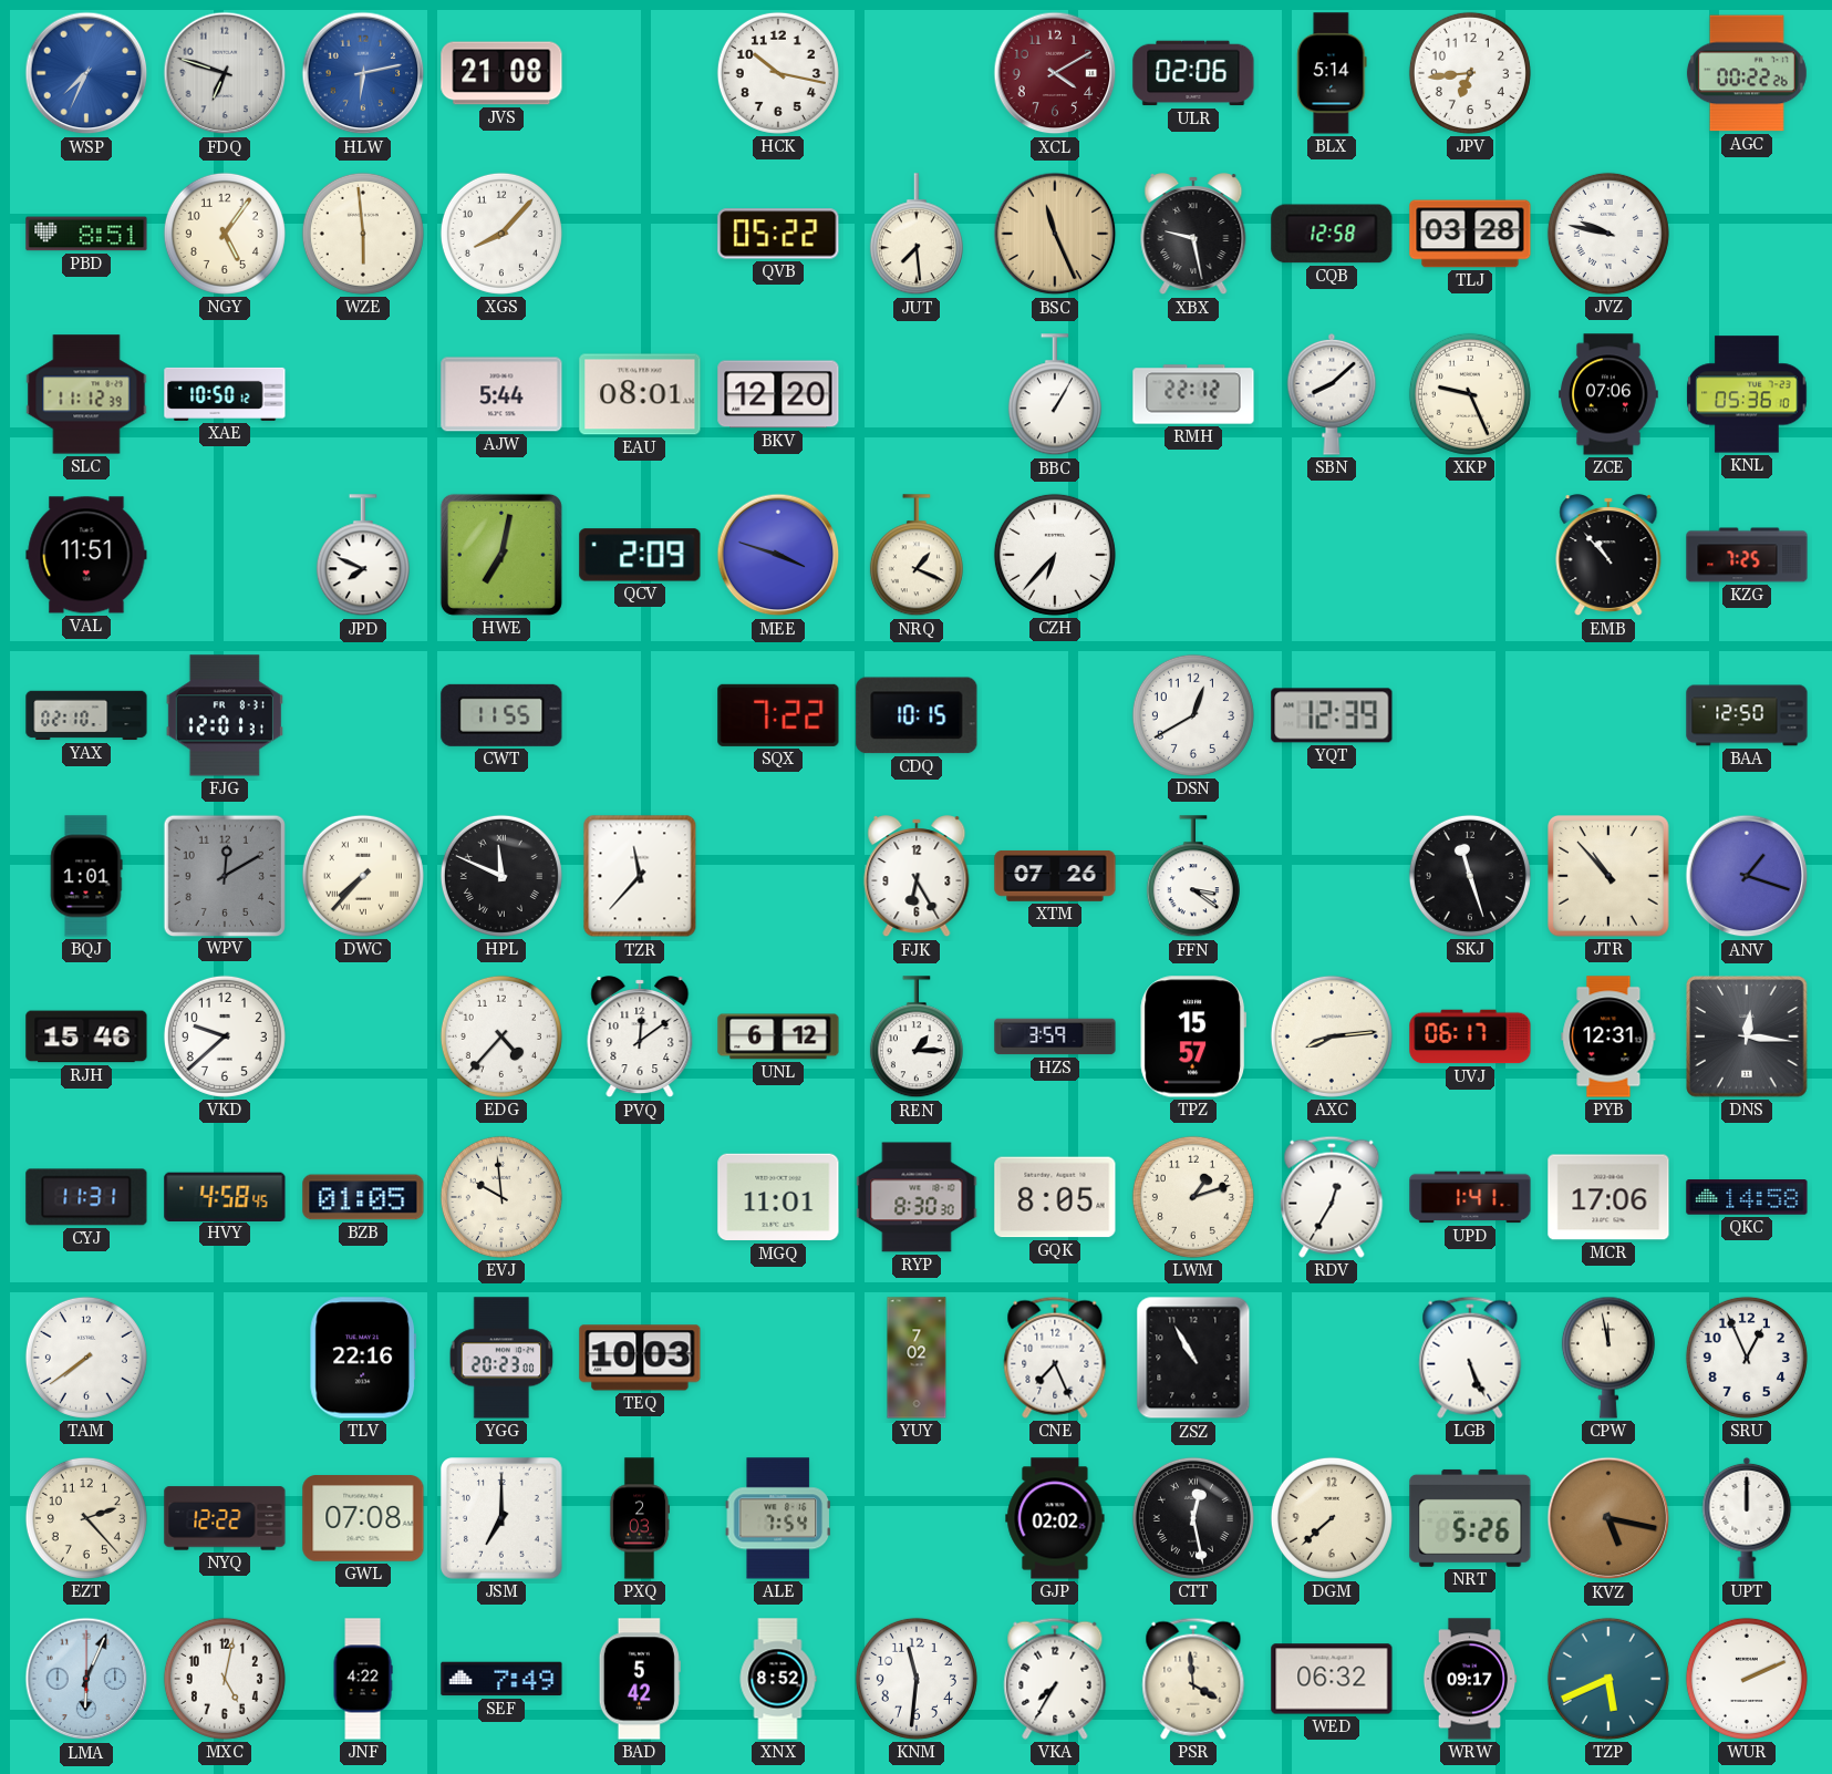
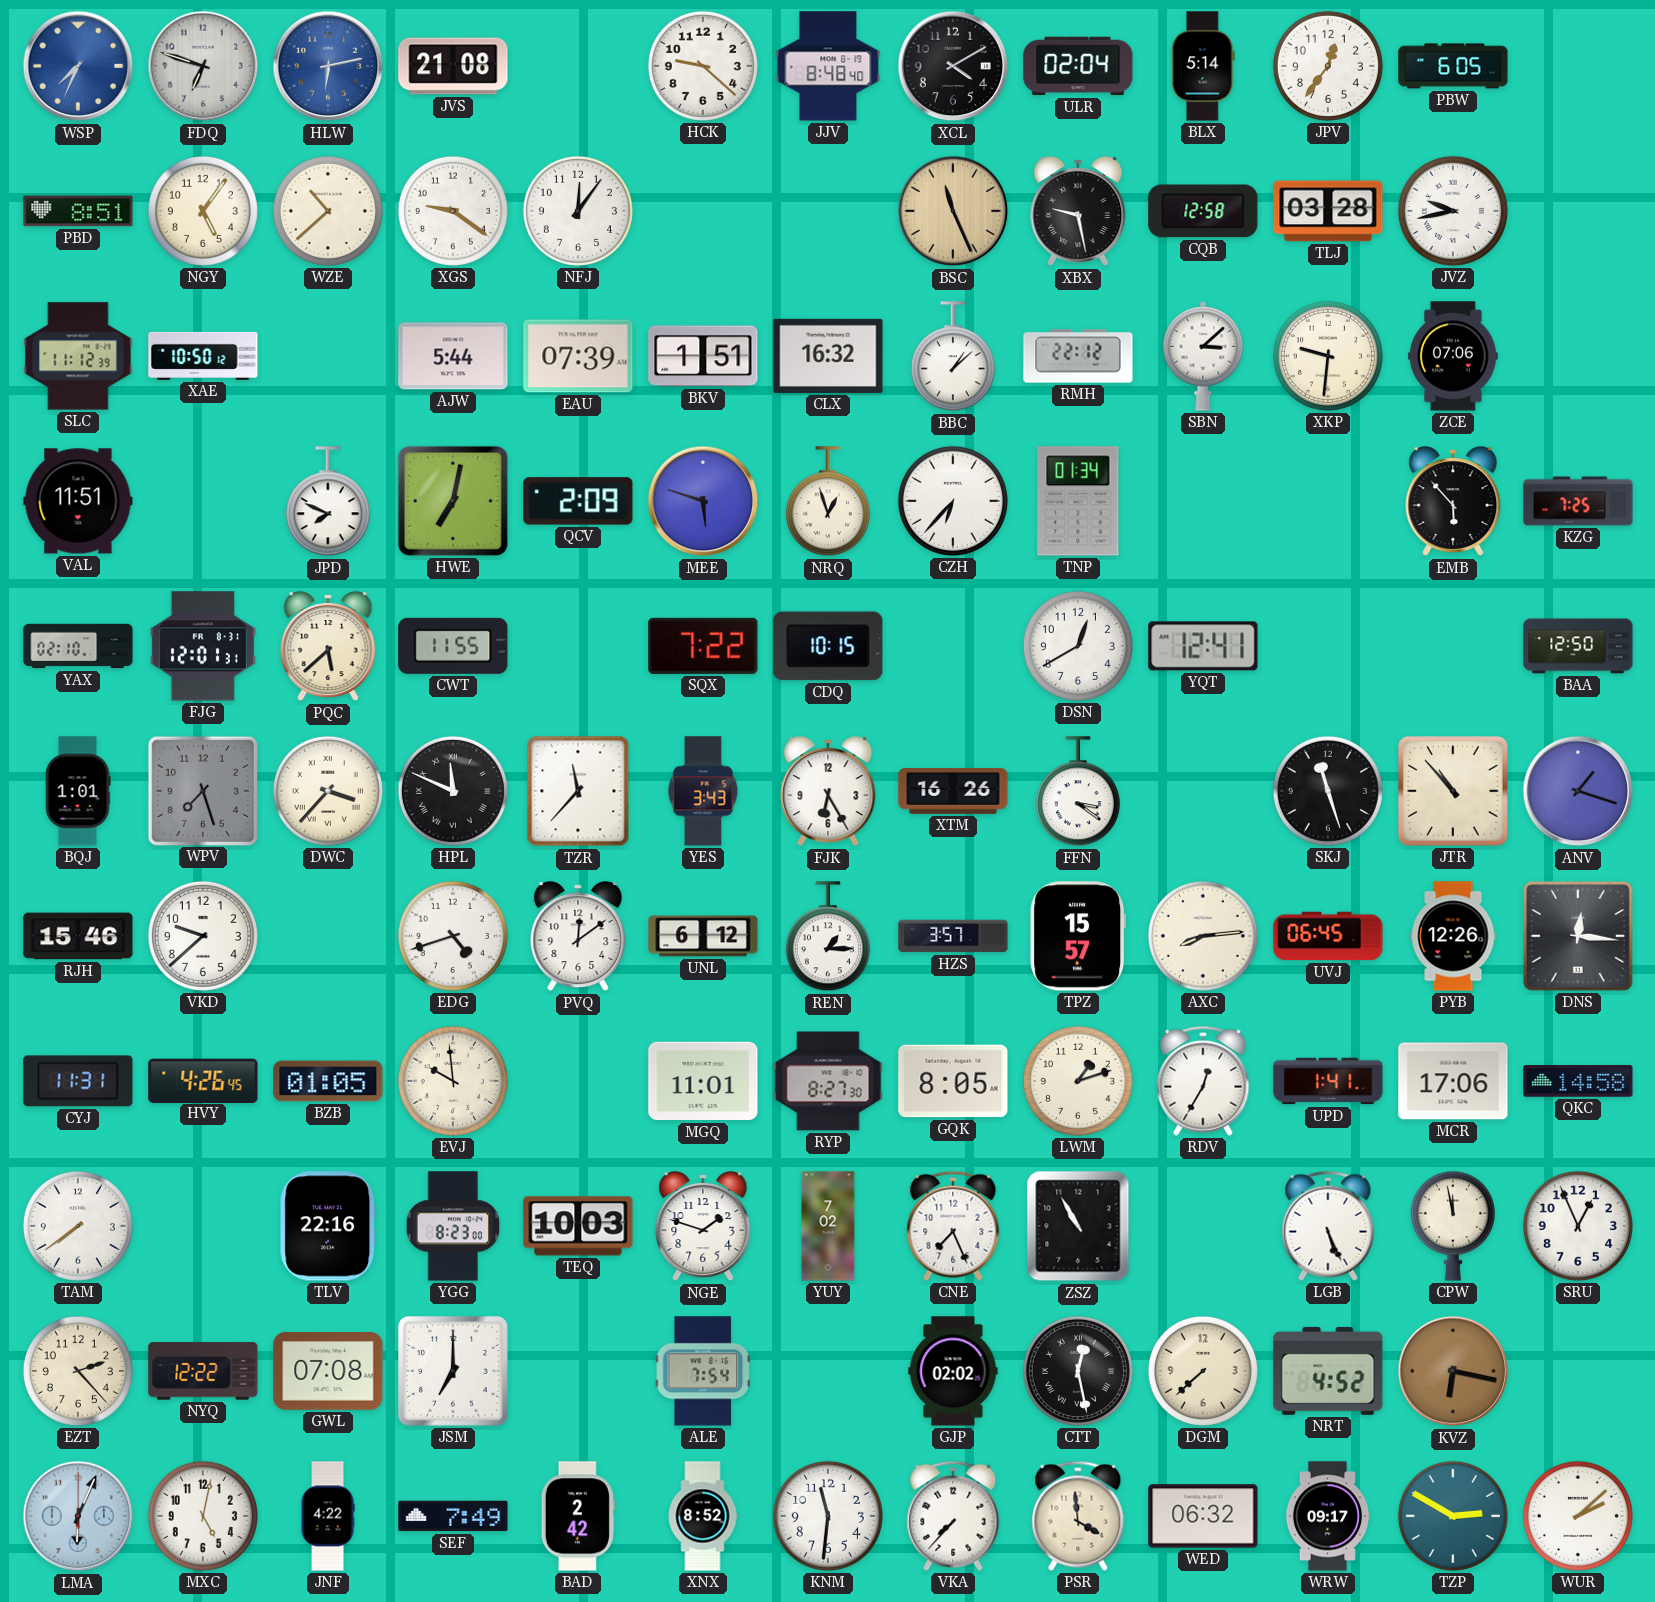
HCK: 10:17 -> 9:22 (703, 66)
JJV: none -> 8:48 (828, 66)
XCL dial: burgundy -> black (953, 66)
ULR: 02:06 -> 02:04 (1078, 66)
JPV: 6:44 -> 12:36 (1328, 66)
PBW: none -> 6:05 (1453, 66)
AGC: 00:22 -> none (1747, 73)
WZE: 5:59 -> 10:38 (328, 211)
XGS: 8:07 -> 9:21 (453, 211)
NFJ: none -> 12:06 (578, 211)
QVB: 05:22 -> none (778, 234)
JUT: 7:29 -> none (917, 235)
JVZ: 9:47 -> 9:43 (1453, 211)
EAU: 08:01 -> 07:39 (578, 356)
BKV: 12:20 -> 1:51 (703, 356)
CLX: none -> 16:32 (828, 356)
BBC: 1:05 -> 1:08 (953, 357)
SBN: 8:08 -> 3:08 (1203, 356)
XKP: 9:26 -> 9:31 (1328, 356)
KNL: 05:36 -> none (1747, 394)
MEE: 3:48 -> 5:48 (703, 501)
NRQ: 1:19 -> 12:57 (828, 502)
TNP: none -> 01:34 (1078, 501)
EMB: 10:53 -> 5:53 (1453, 502)
PQC: none -> 5:38 (328, 647)
YQT: 12:39 -> 12:41 (1203, 646)
WPV: 12:10 -> 7:27 (202, 790)
DWC: 7:37 -> 3:37 (328, 791)
YES: none -> 3:43 (703, 791)
XTM: 07:26 -> 16:26 (953, 791)
EDG: 4:37 -> 4:42 (453, 936)
HZS: 3:59 -> 3:57 (953, 936)
UVJ: 06:17 -> 06:45 (1328, 936)
PYB: 12:31 -> 12:26 (1453, 936)
HVY: 4:58 -> 4:26 (203, 1080)
RYP: 8:30 -> 8:27 (828, 1081)
YGG: 20:23 -> 8:23 (453, 1226)
NGE: none -> 1:48 (703, 1227)
PXQ: 2:03 -> none (640, 1518)
NRT: 5:26 -> 4:52 (1328, 1371)
KVZ: 5:17 -> 6:17 (1453, 1371)
UPT: 12:00 -> none (1747, 1518)
BAD: 5:42 -> 2:42 (578, 1516)
VKA: 7:35 -> 7:37 (953, 1516)
TZP: 5:41 -> 2:50 (1453, 1516)
WUR: 2:11 -> 2:08 (1578, 1516)
